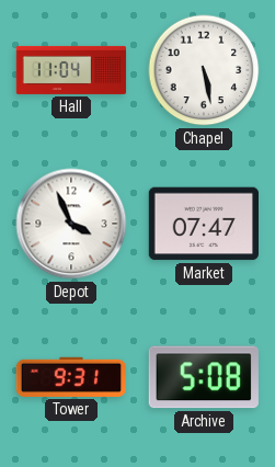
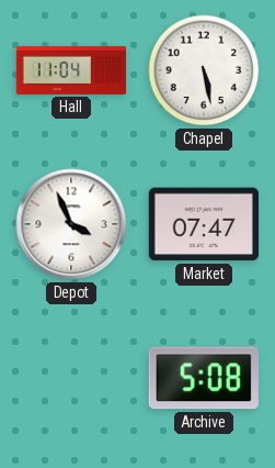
Tower: 9:31 -> none (70, 377)
